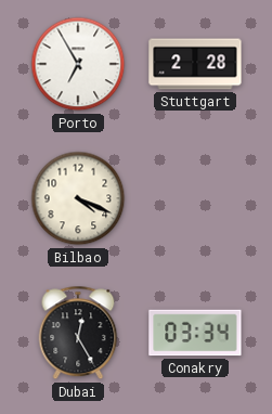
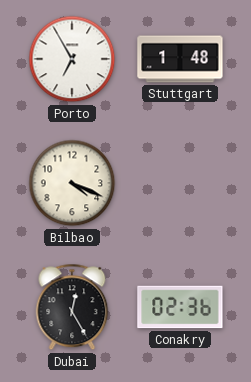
Stuttgart: 2:28 -> 1:48 (180, 59)
Conakry: 03:34 -> 02:36 (180, 307)
